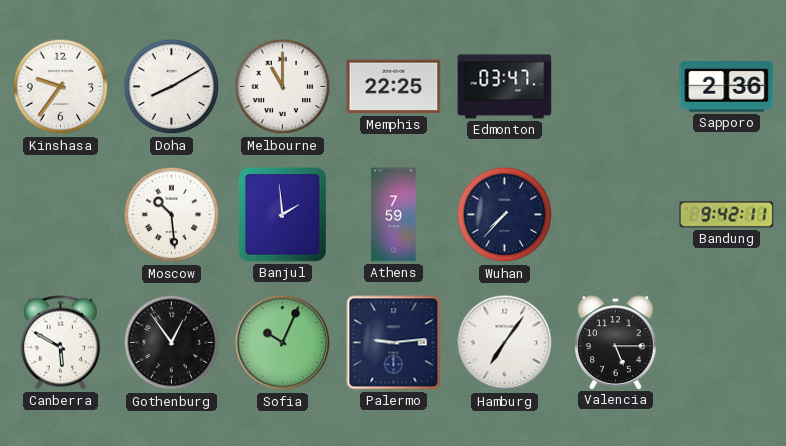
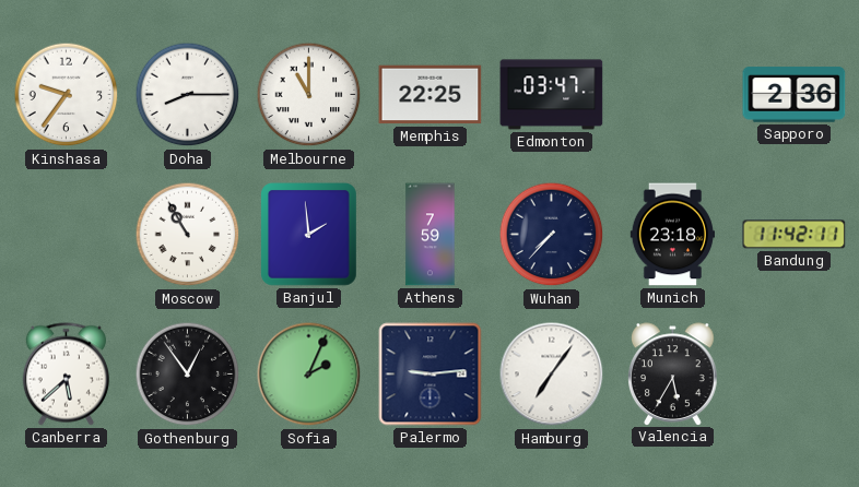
Doha: 8:10 -> 8:15 (188, 95)
Moscow: 10:29 -> 10:55 (188, 235)
Munich: none -> 23:18 (672, 235)
Bandung: 9:42 -> 11:42 (795, 235)
Canberra: 5:50 -> 5:38 (66, 375)
Sofia: 10:04 -> 2:04 (309, 375)
Valencia: 5:15 -> 5:35 (673, 373)
